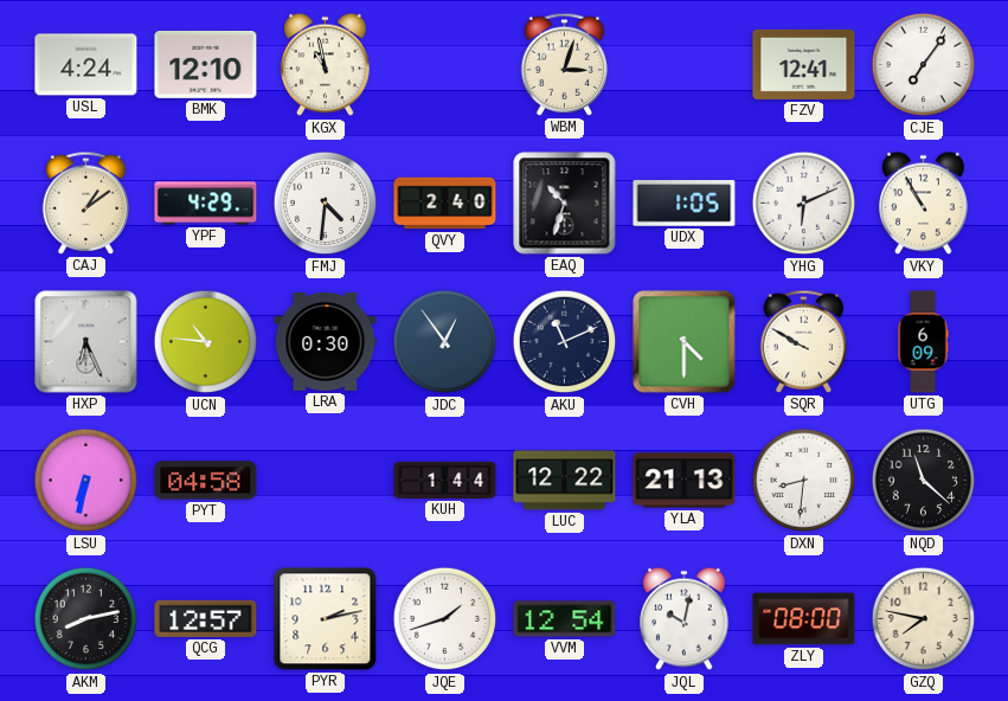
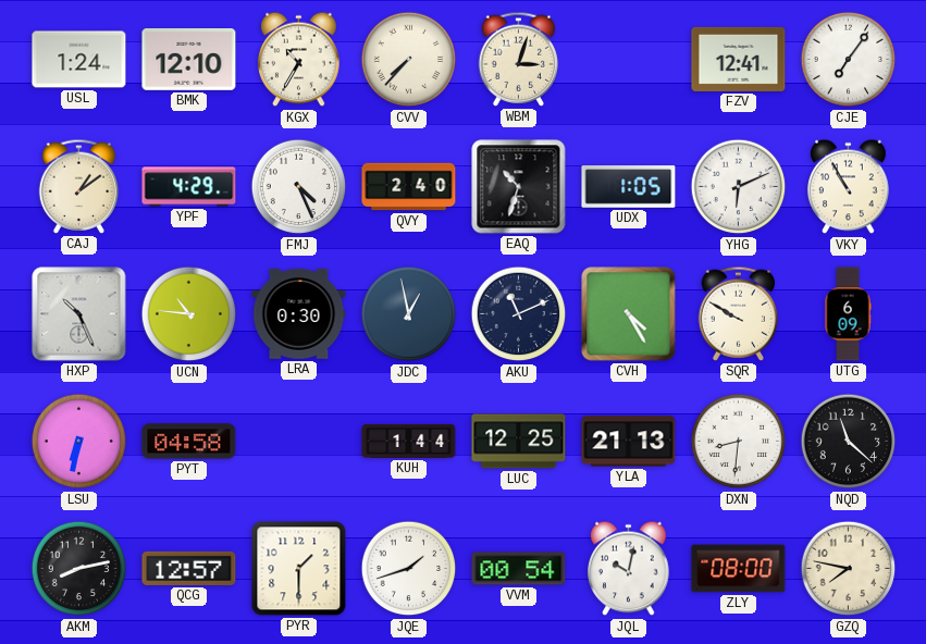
USL: 4:24 -> 1:24 (79, 60)
KGX: 10:58 -> 10:35 (299, 60)
CVV: none -> 7:37 (409, 60)
FMJ: 4:31 -> 4:26 (299, 187)
HXP: 6:26 -> 10:26 (79, 314)
JDC: 12:54 -> 12:58 (409, 314)
CVH: 4:30 -> 4:25 (629, 314)
LUC: 12:22 -> 12:25 (519, 442)
PYR: 2:13 -> 1:30 (299, 569)
VVM: 12:54 -> 00:54 (519, 569)
